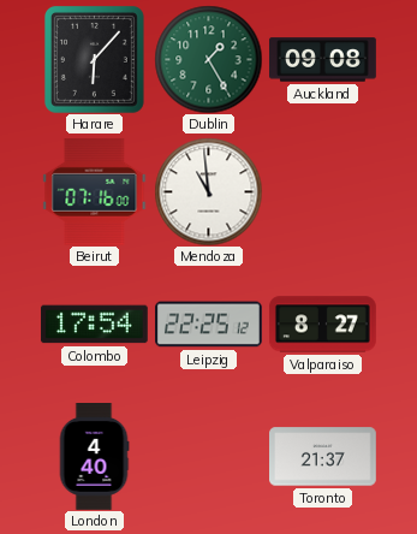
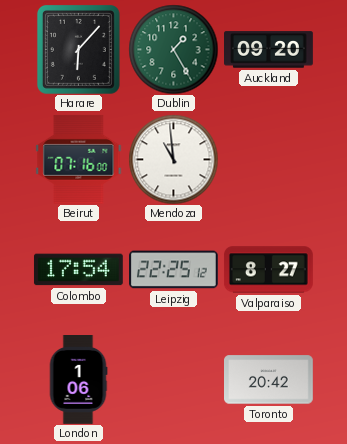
Auckland: 09:08 -> 09:20 (269, 50)
London: 4:40 -> 1:06 (78, 380)
Toronto: 21:37 -> 20:42 (269, 380)
